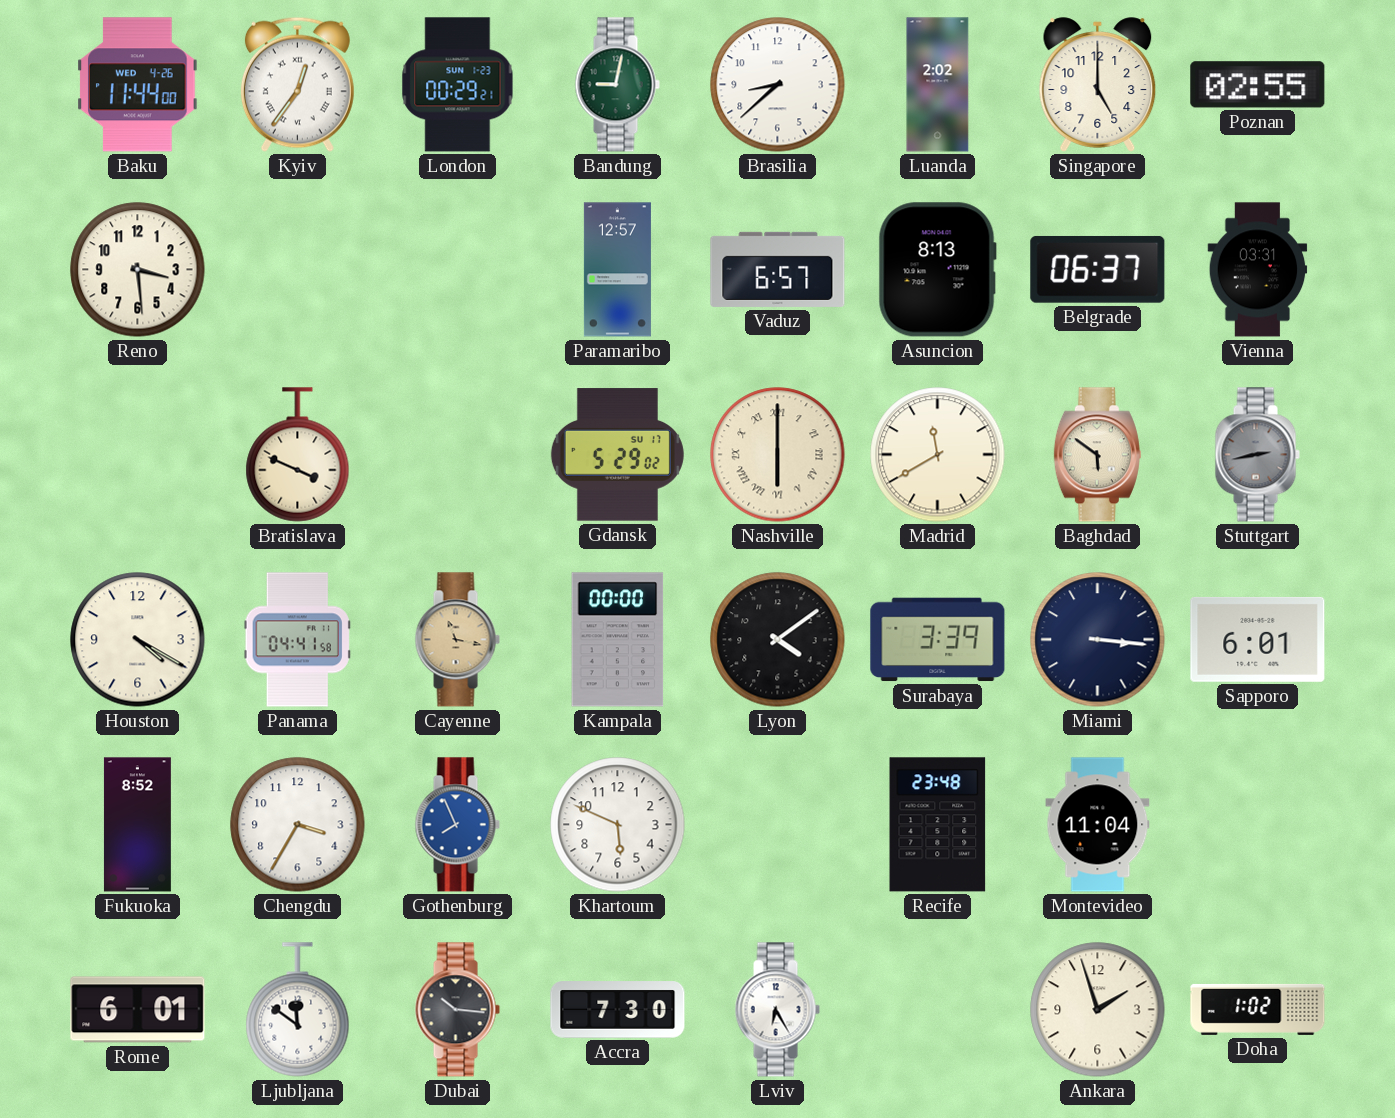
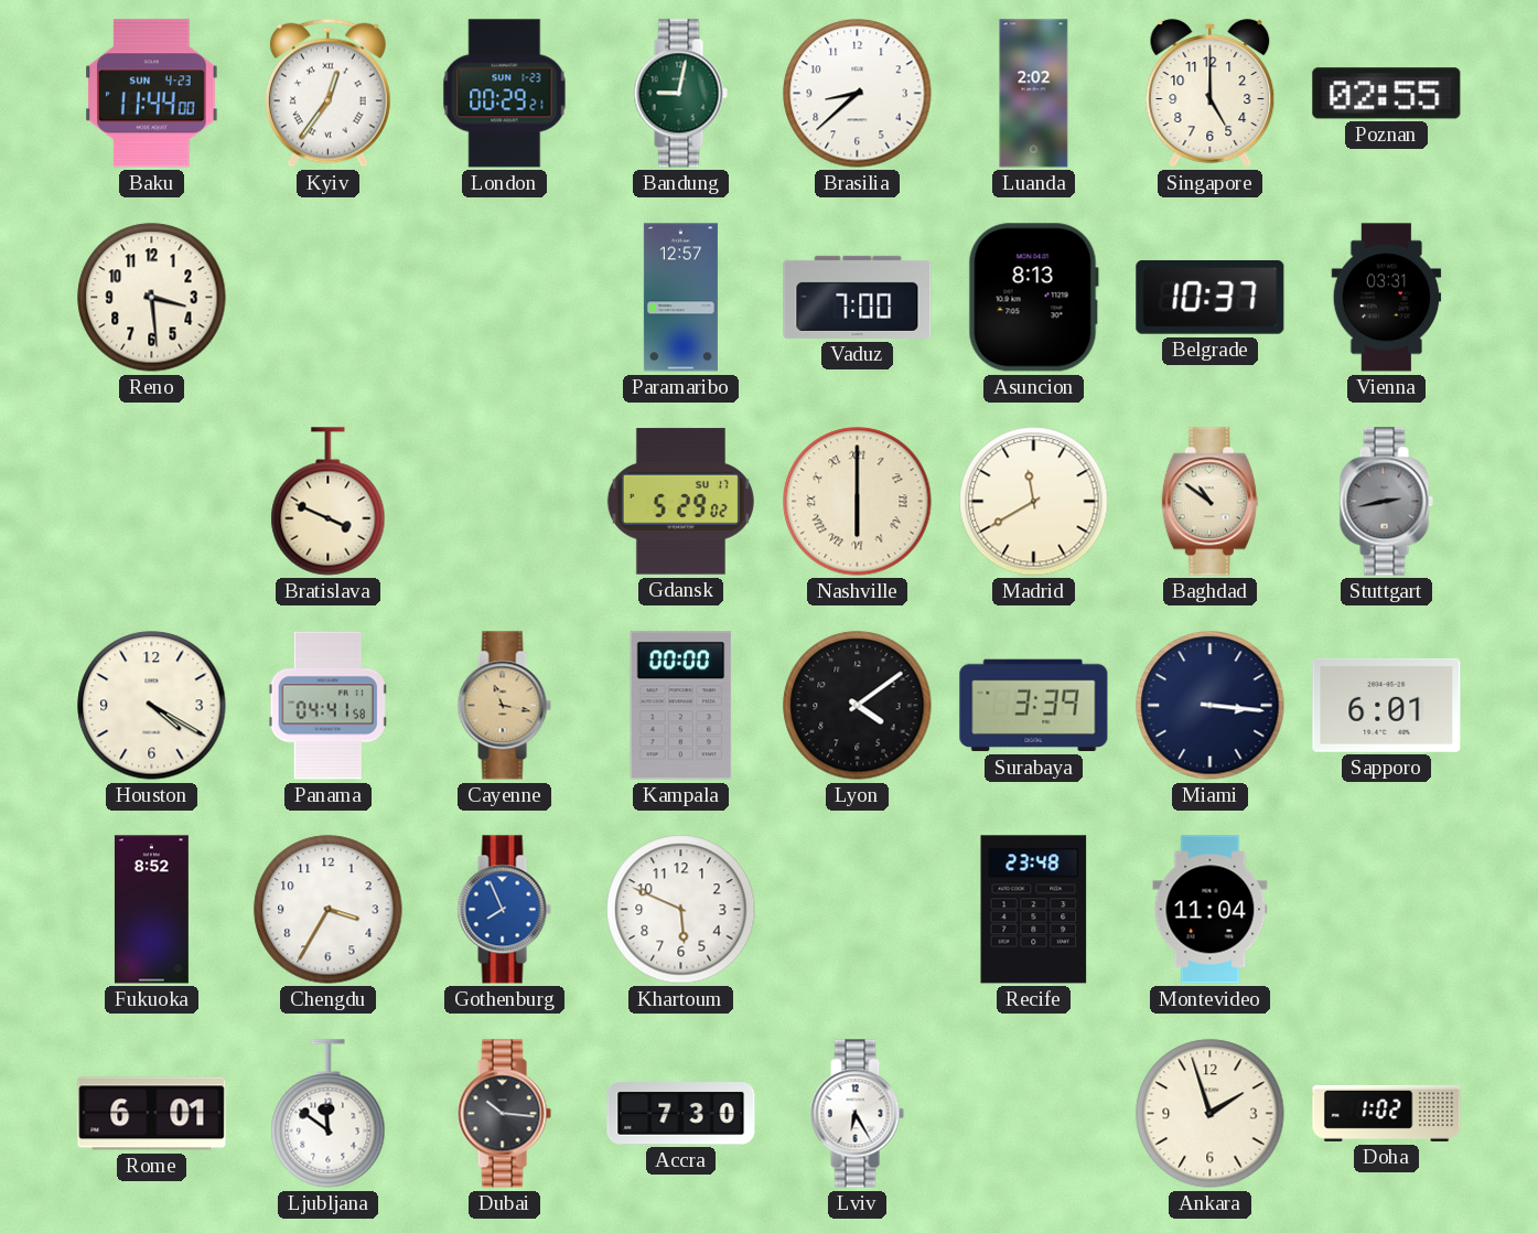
Baku date: WED 4-26 -> SUN 4-23 (152, 94)
Vaduz: 6:57 -> 7:00 (858, 297)
Belgrade: 06:37 -> 10:37 (1211, 298)
Baghdad: 5:51 -> 10:51 (1209, 502)
